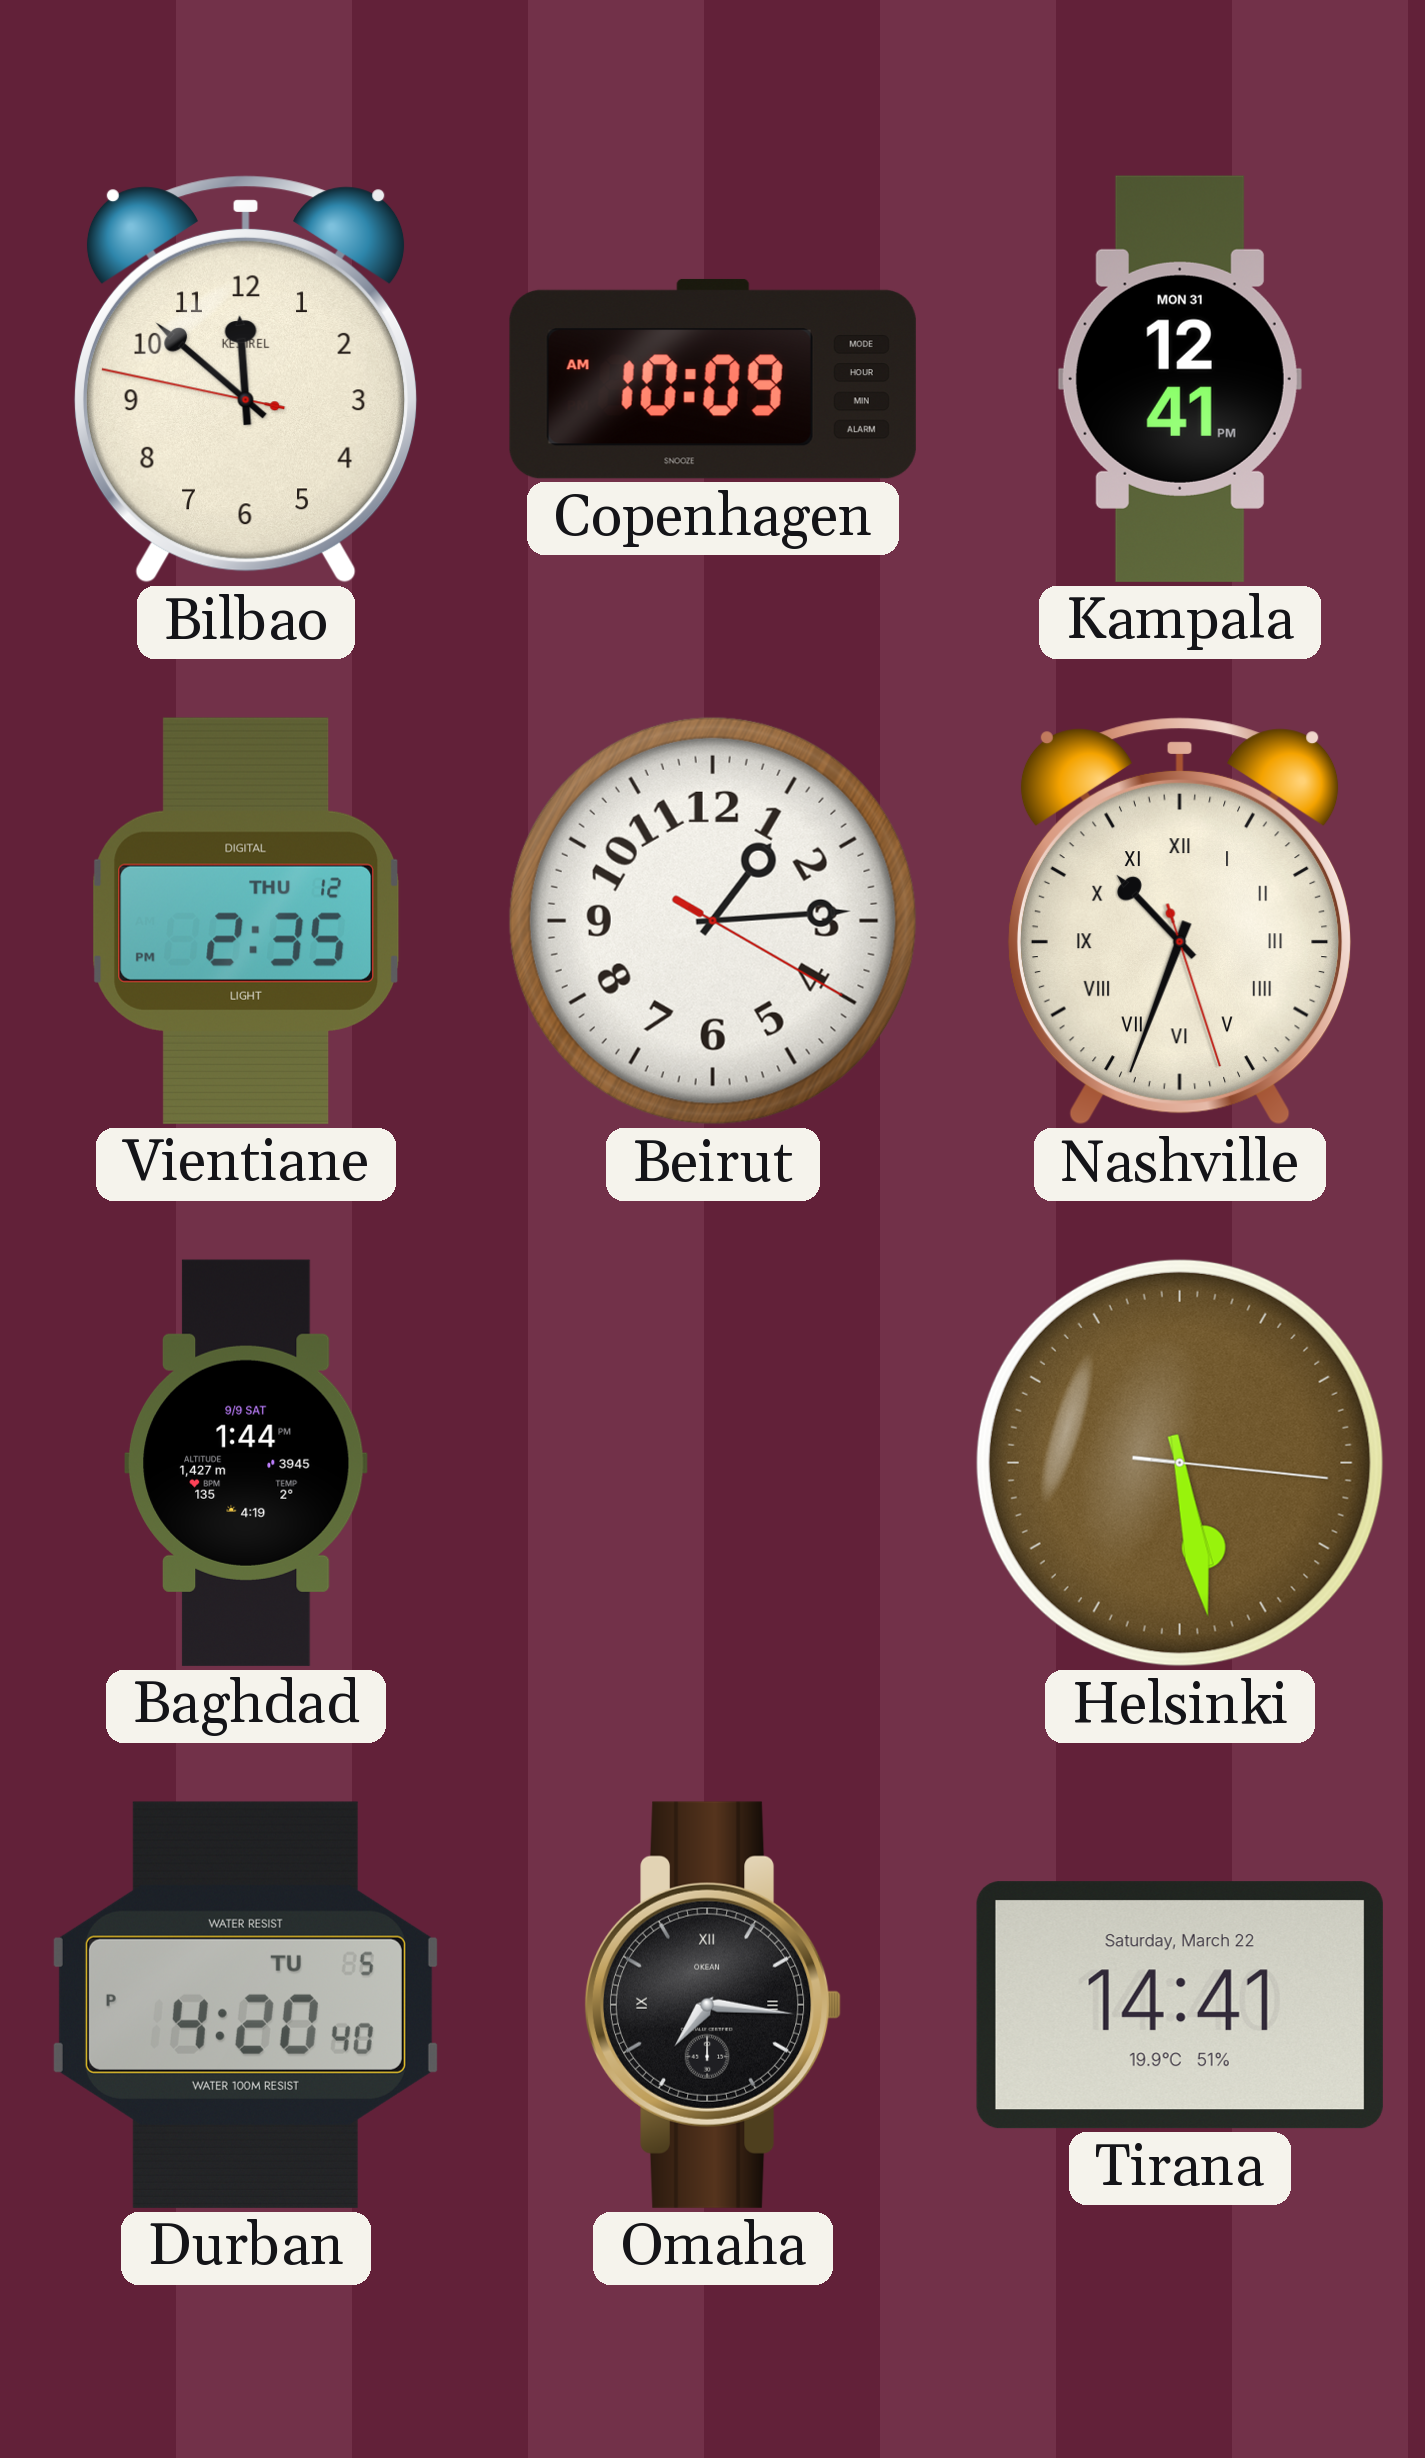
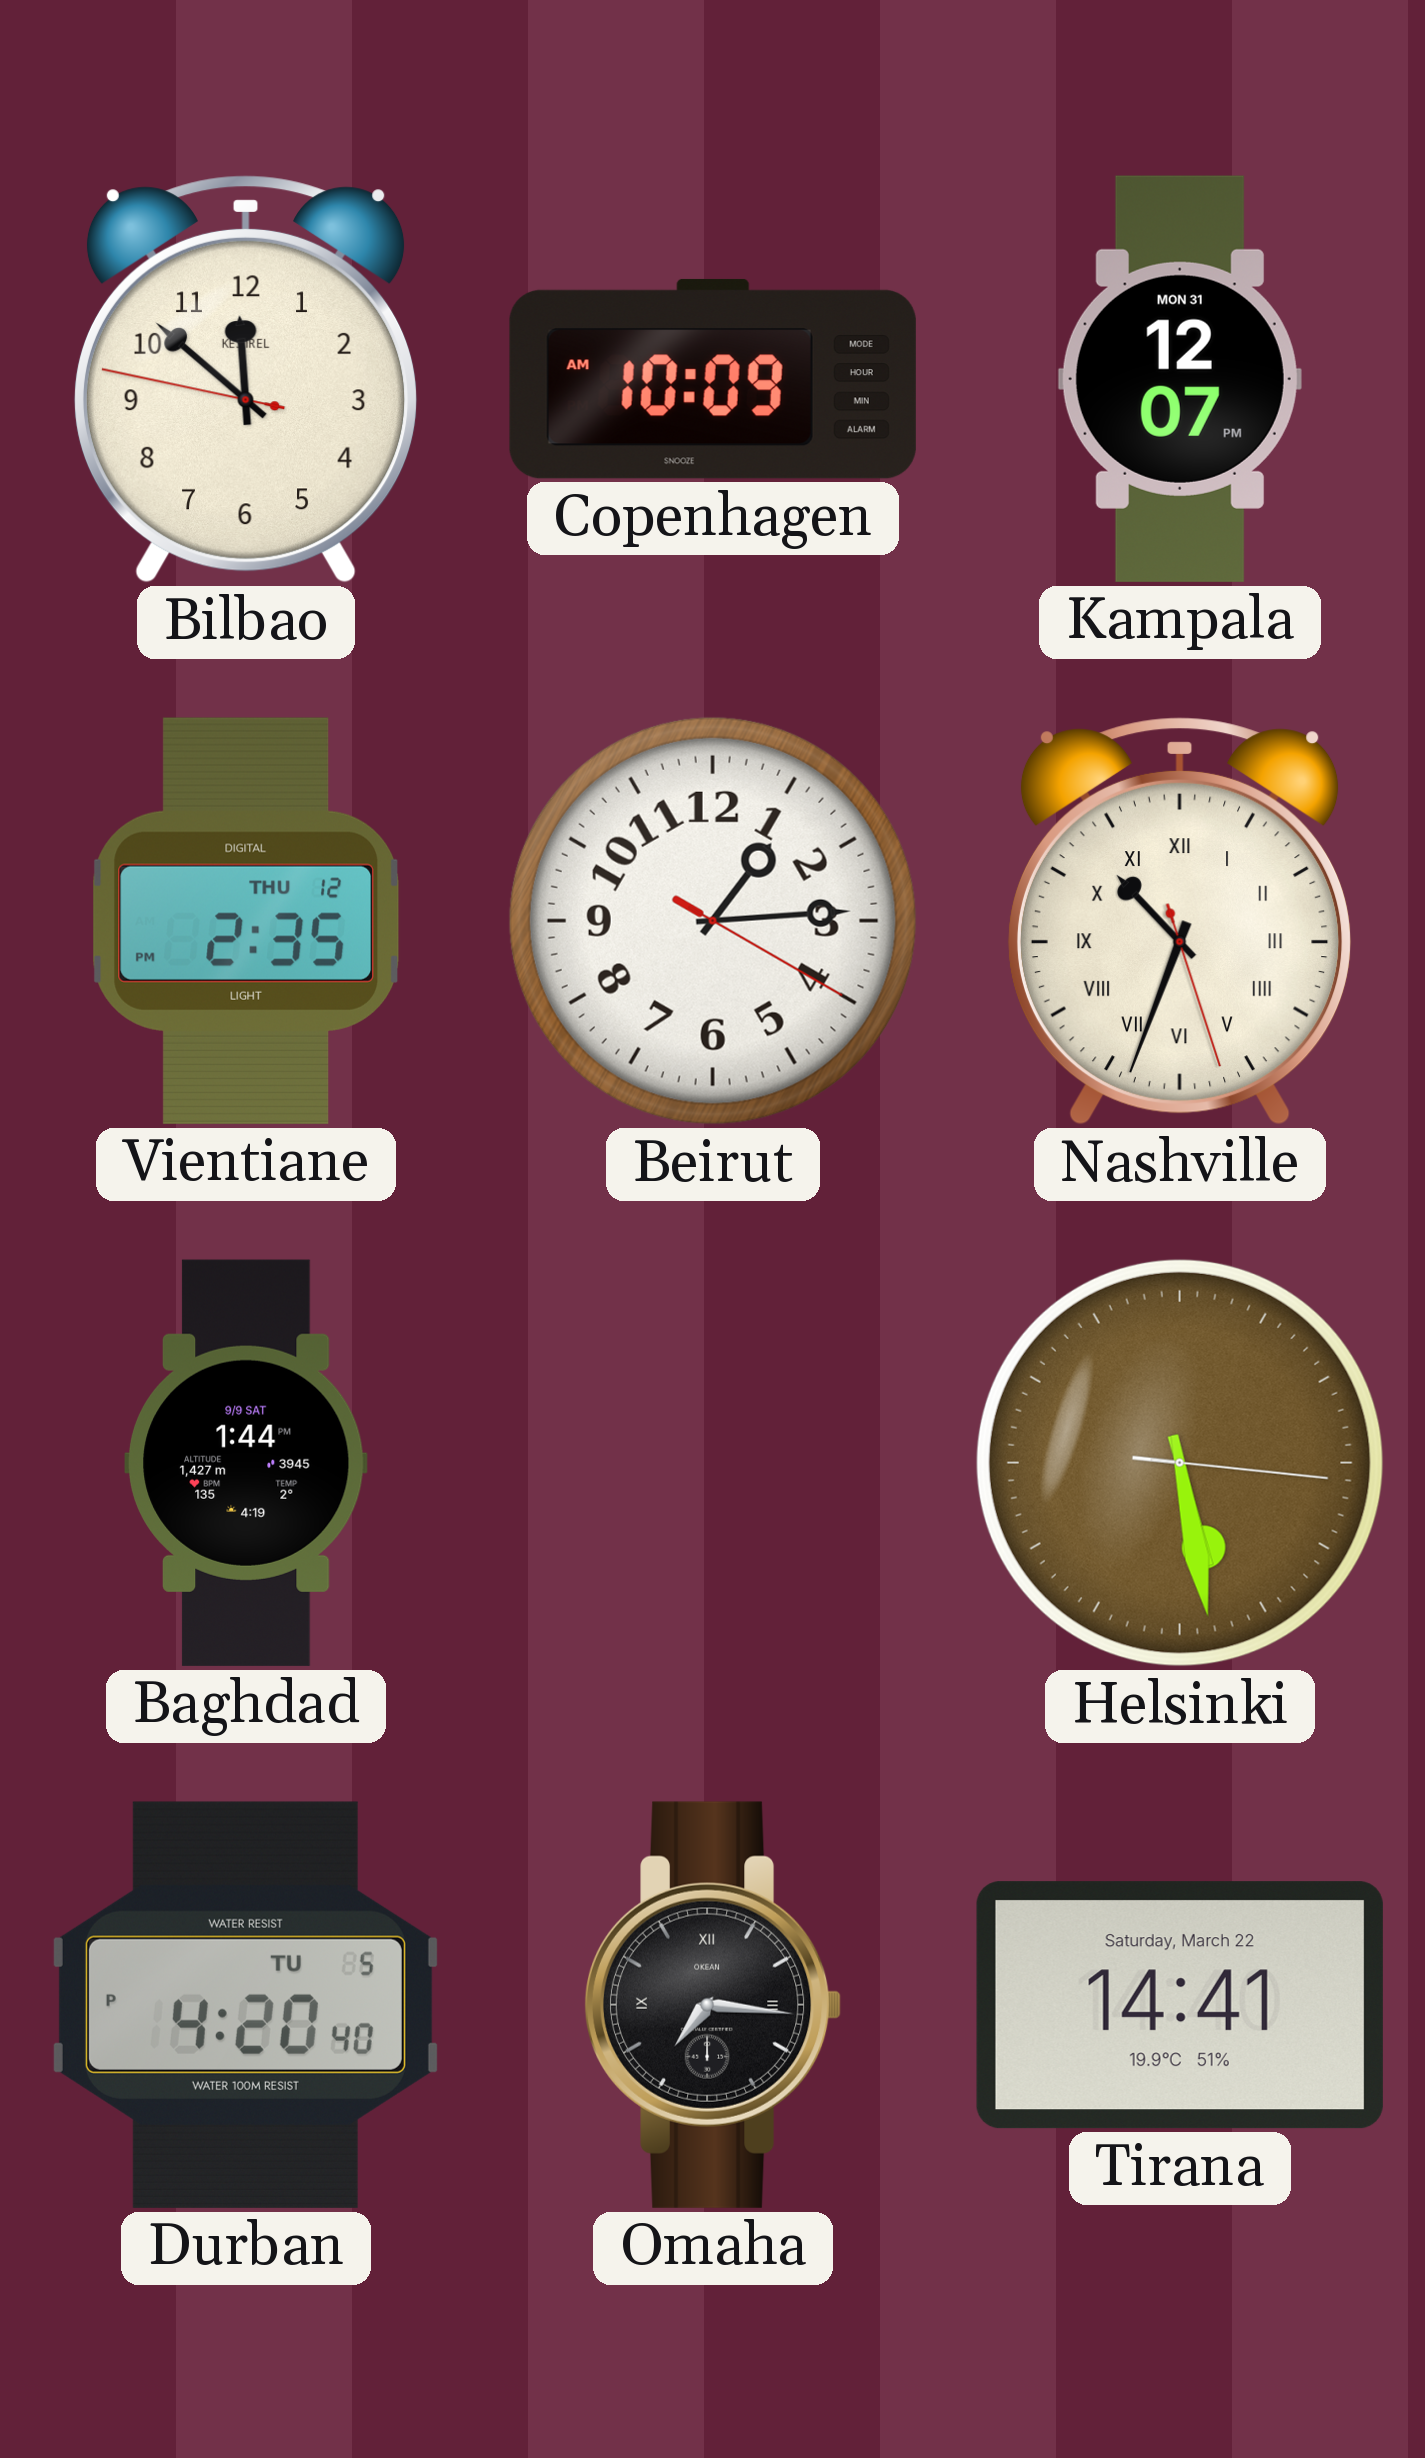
Kampala: 12:41 -> 12:07 (1180, 379)
